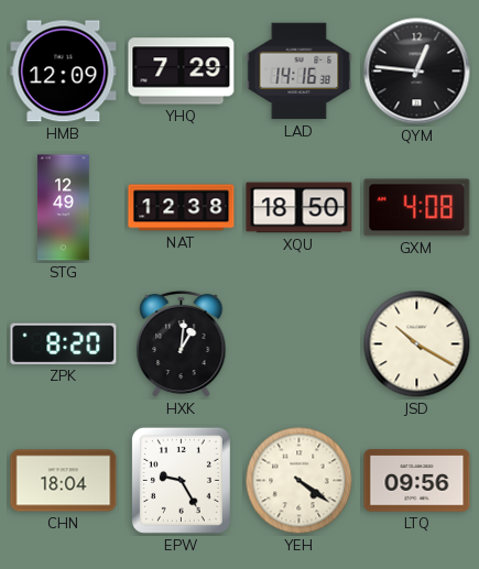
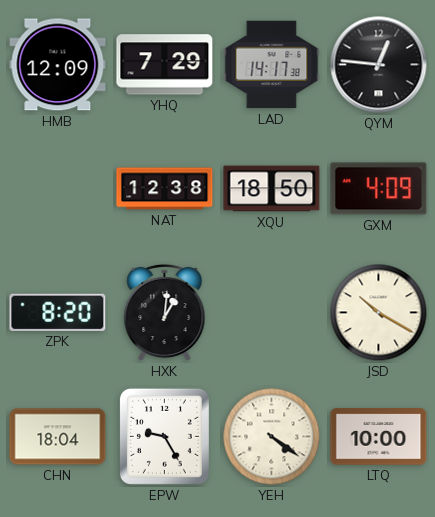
LAD: 14:16 -> 14:17 (272, 65)
STG: 12:49 -> none (64, 208)
GXM: 4:08 -> 4:09 (379, 189)
LTQ: 09:56 -> 10:00 (379, 437)
